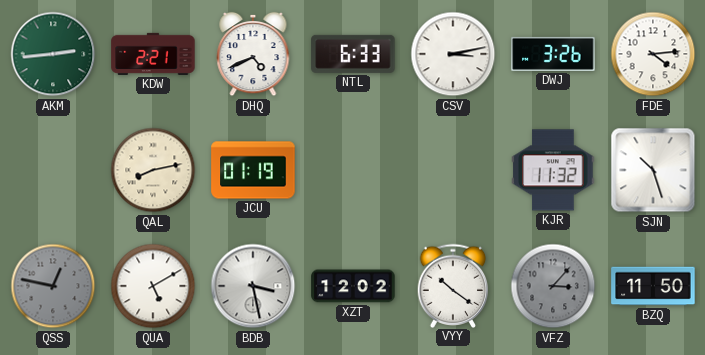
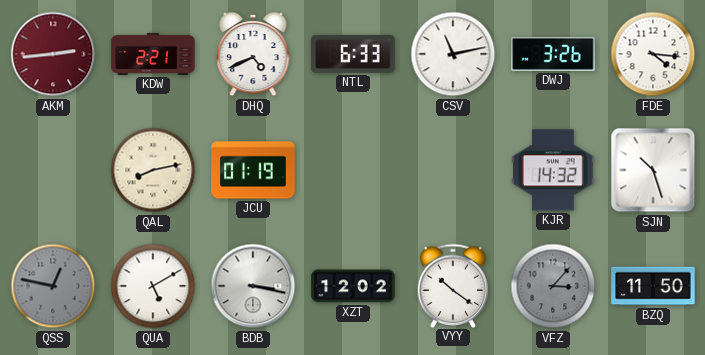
AKM dial: green -> burgundy (53, 54)
CSV: 3:13 -> 11:13 (453, 54)
FDE: 4:14 -> 4:16 (653, 54)
KJR: 11:32 -> 14:32 (553, 170)
BDB: 3:28 -> 3:17 (253, 286)
